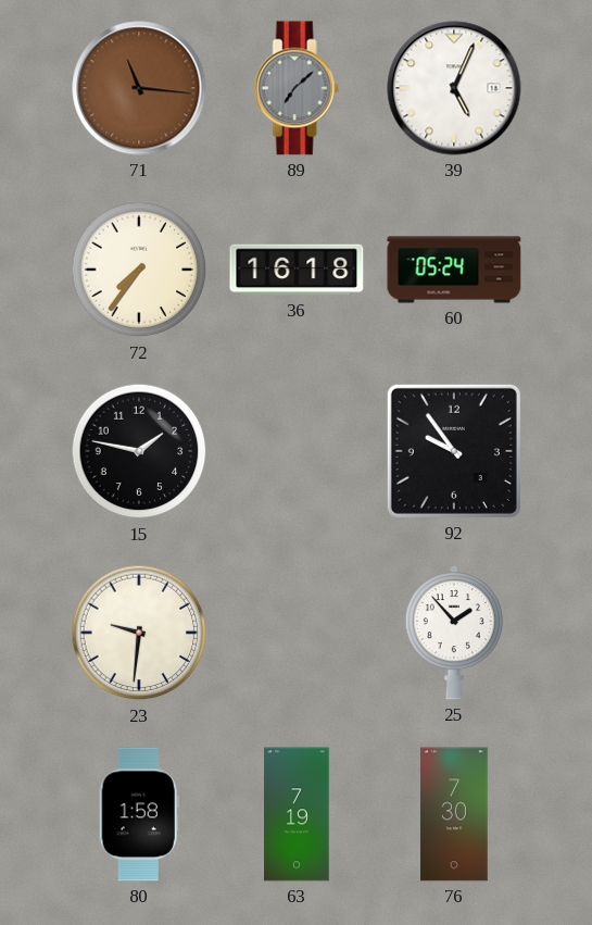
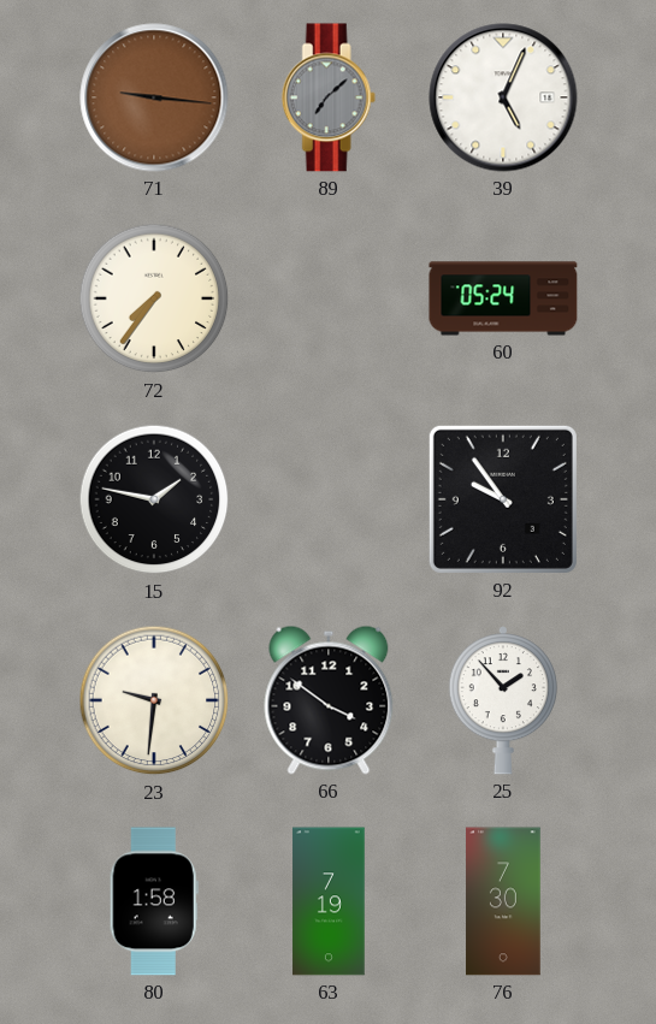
71: 11:16 -> 9:16 (154, 97)
36: 16:18 -> none (297, 270)
66: none -> 3:51 (329, 700)
